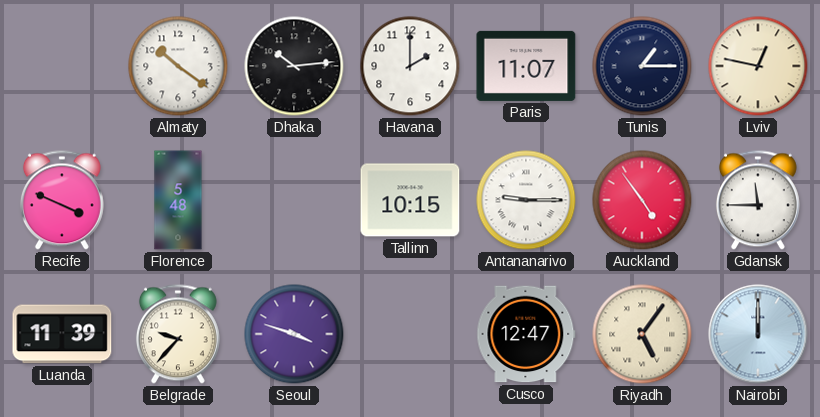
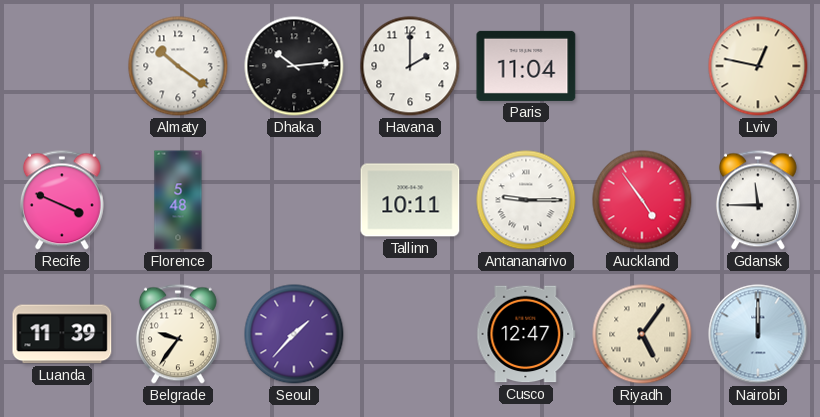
Paris: 11:07 -> 11:04 (526, 66)
Tunis: 1:15 -> none (642, 66)
Tallinn: 10:15 -> 10:11 (410, 200)
Belgrade: 9:37 -> 9:36 (178, 334)
Seoul: 3:48 -> 1:37 (294, 334)
